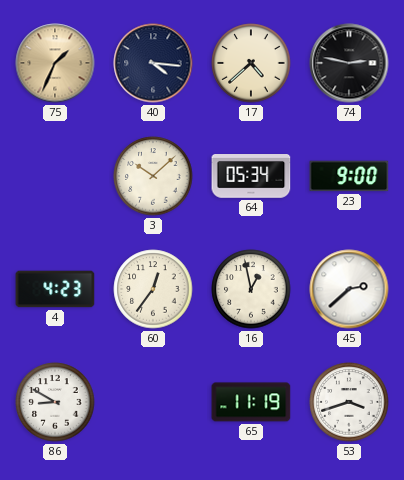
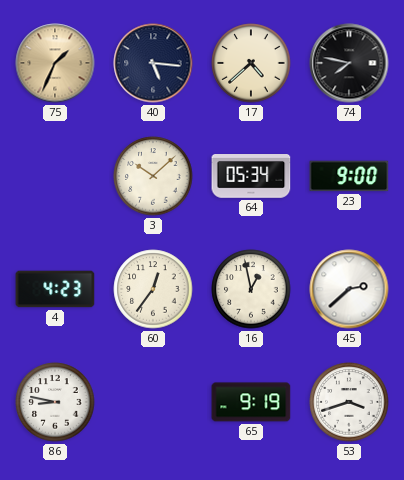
40: 4:16 -> 5:16 (153, 63)
74: 2:47 -> 7:47 (349, 63)
86: 8:50 -> 8:47 (55, 402)
65: 11:19 -> 9:19 (251, 402)
